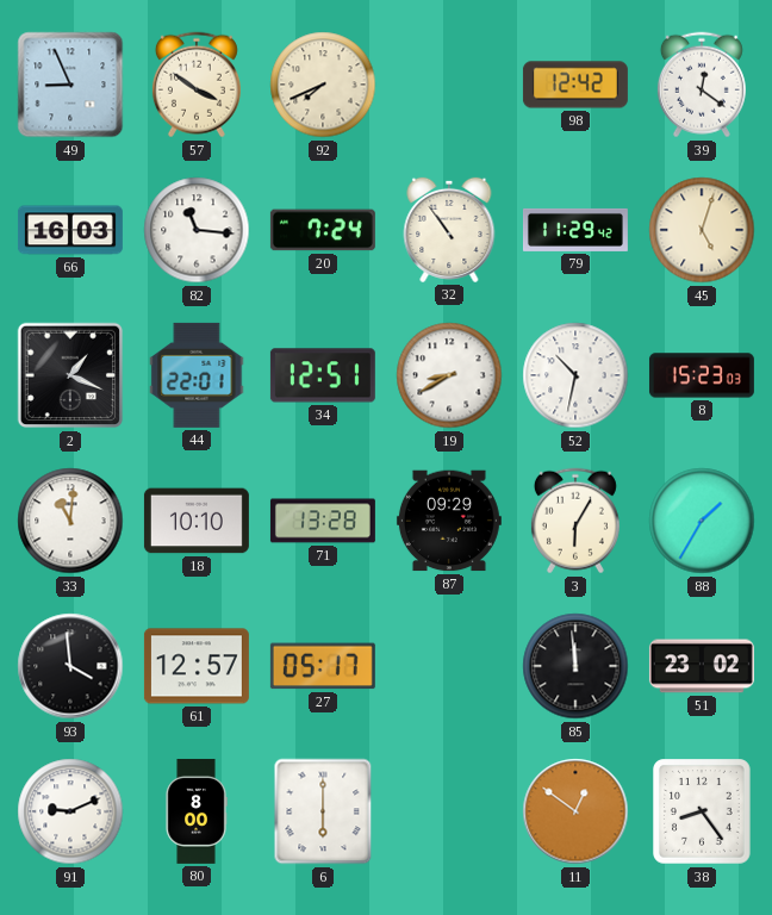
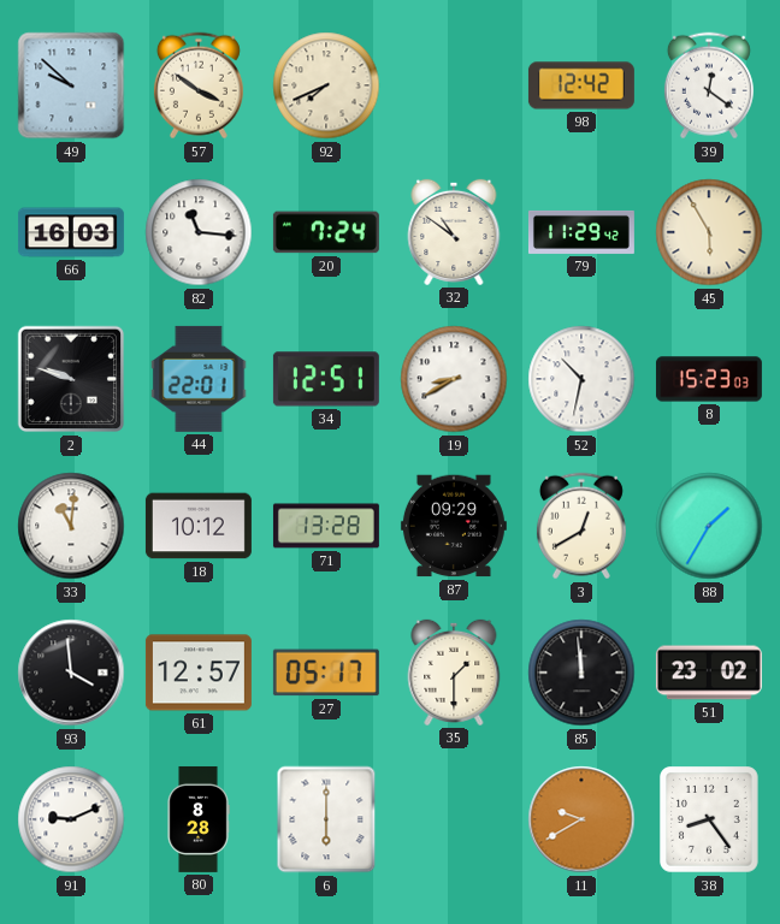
49: 8:56 -> 9:52 (71, 85)
32: 10:54 -> 10:51 (454, 232)
45: 5:03 -> 5:55 (709, 232)
2: 1:19 -> 9:48 (71, 379)
18: 10:10 -> 10:12 (199, 526)
3: 6:05 -> 12:40 (581, 526)
35: none -> 1:30 (454, 673)
80: 8:00 -> 8:28 (199, 819)
11: 12:51 -> 9:40 (581, 819)
